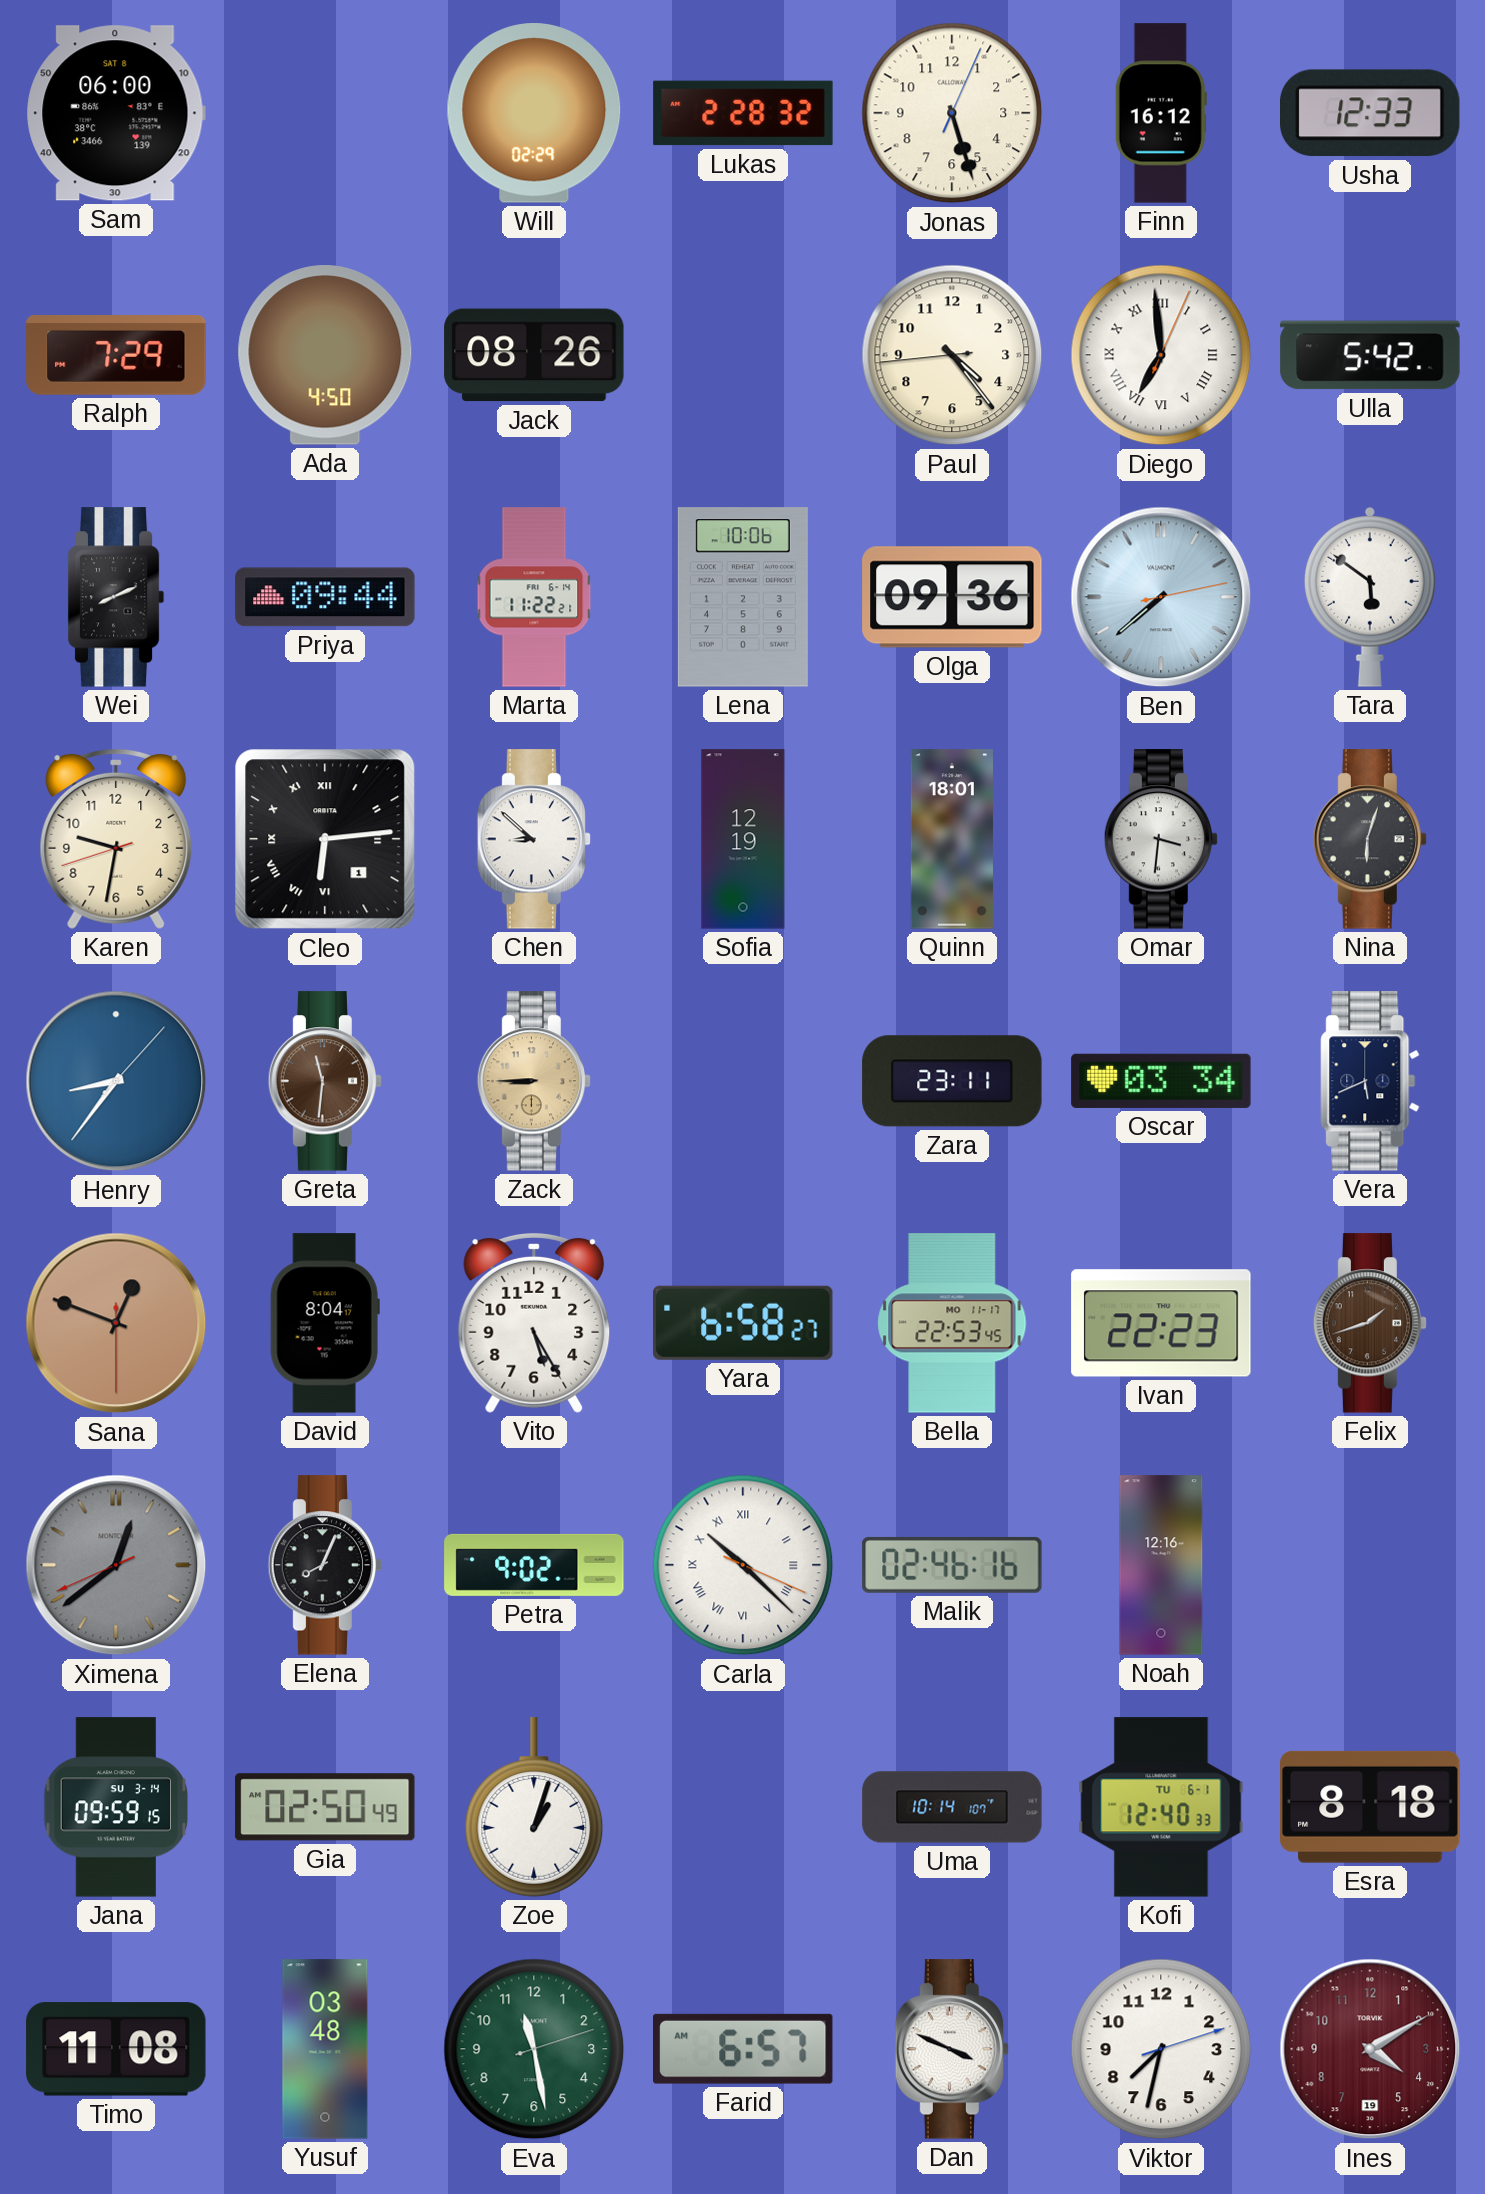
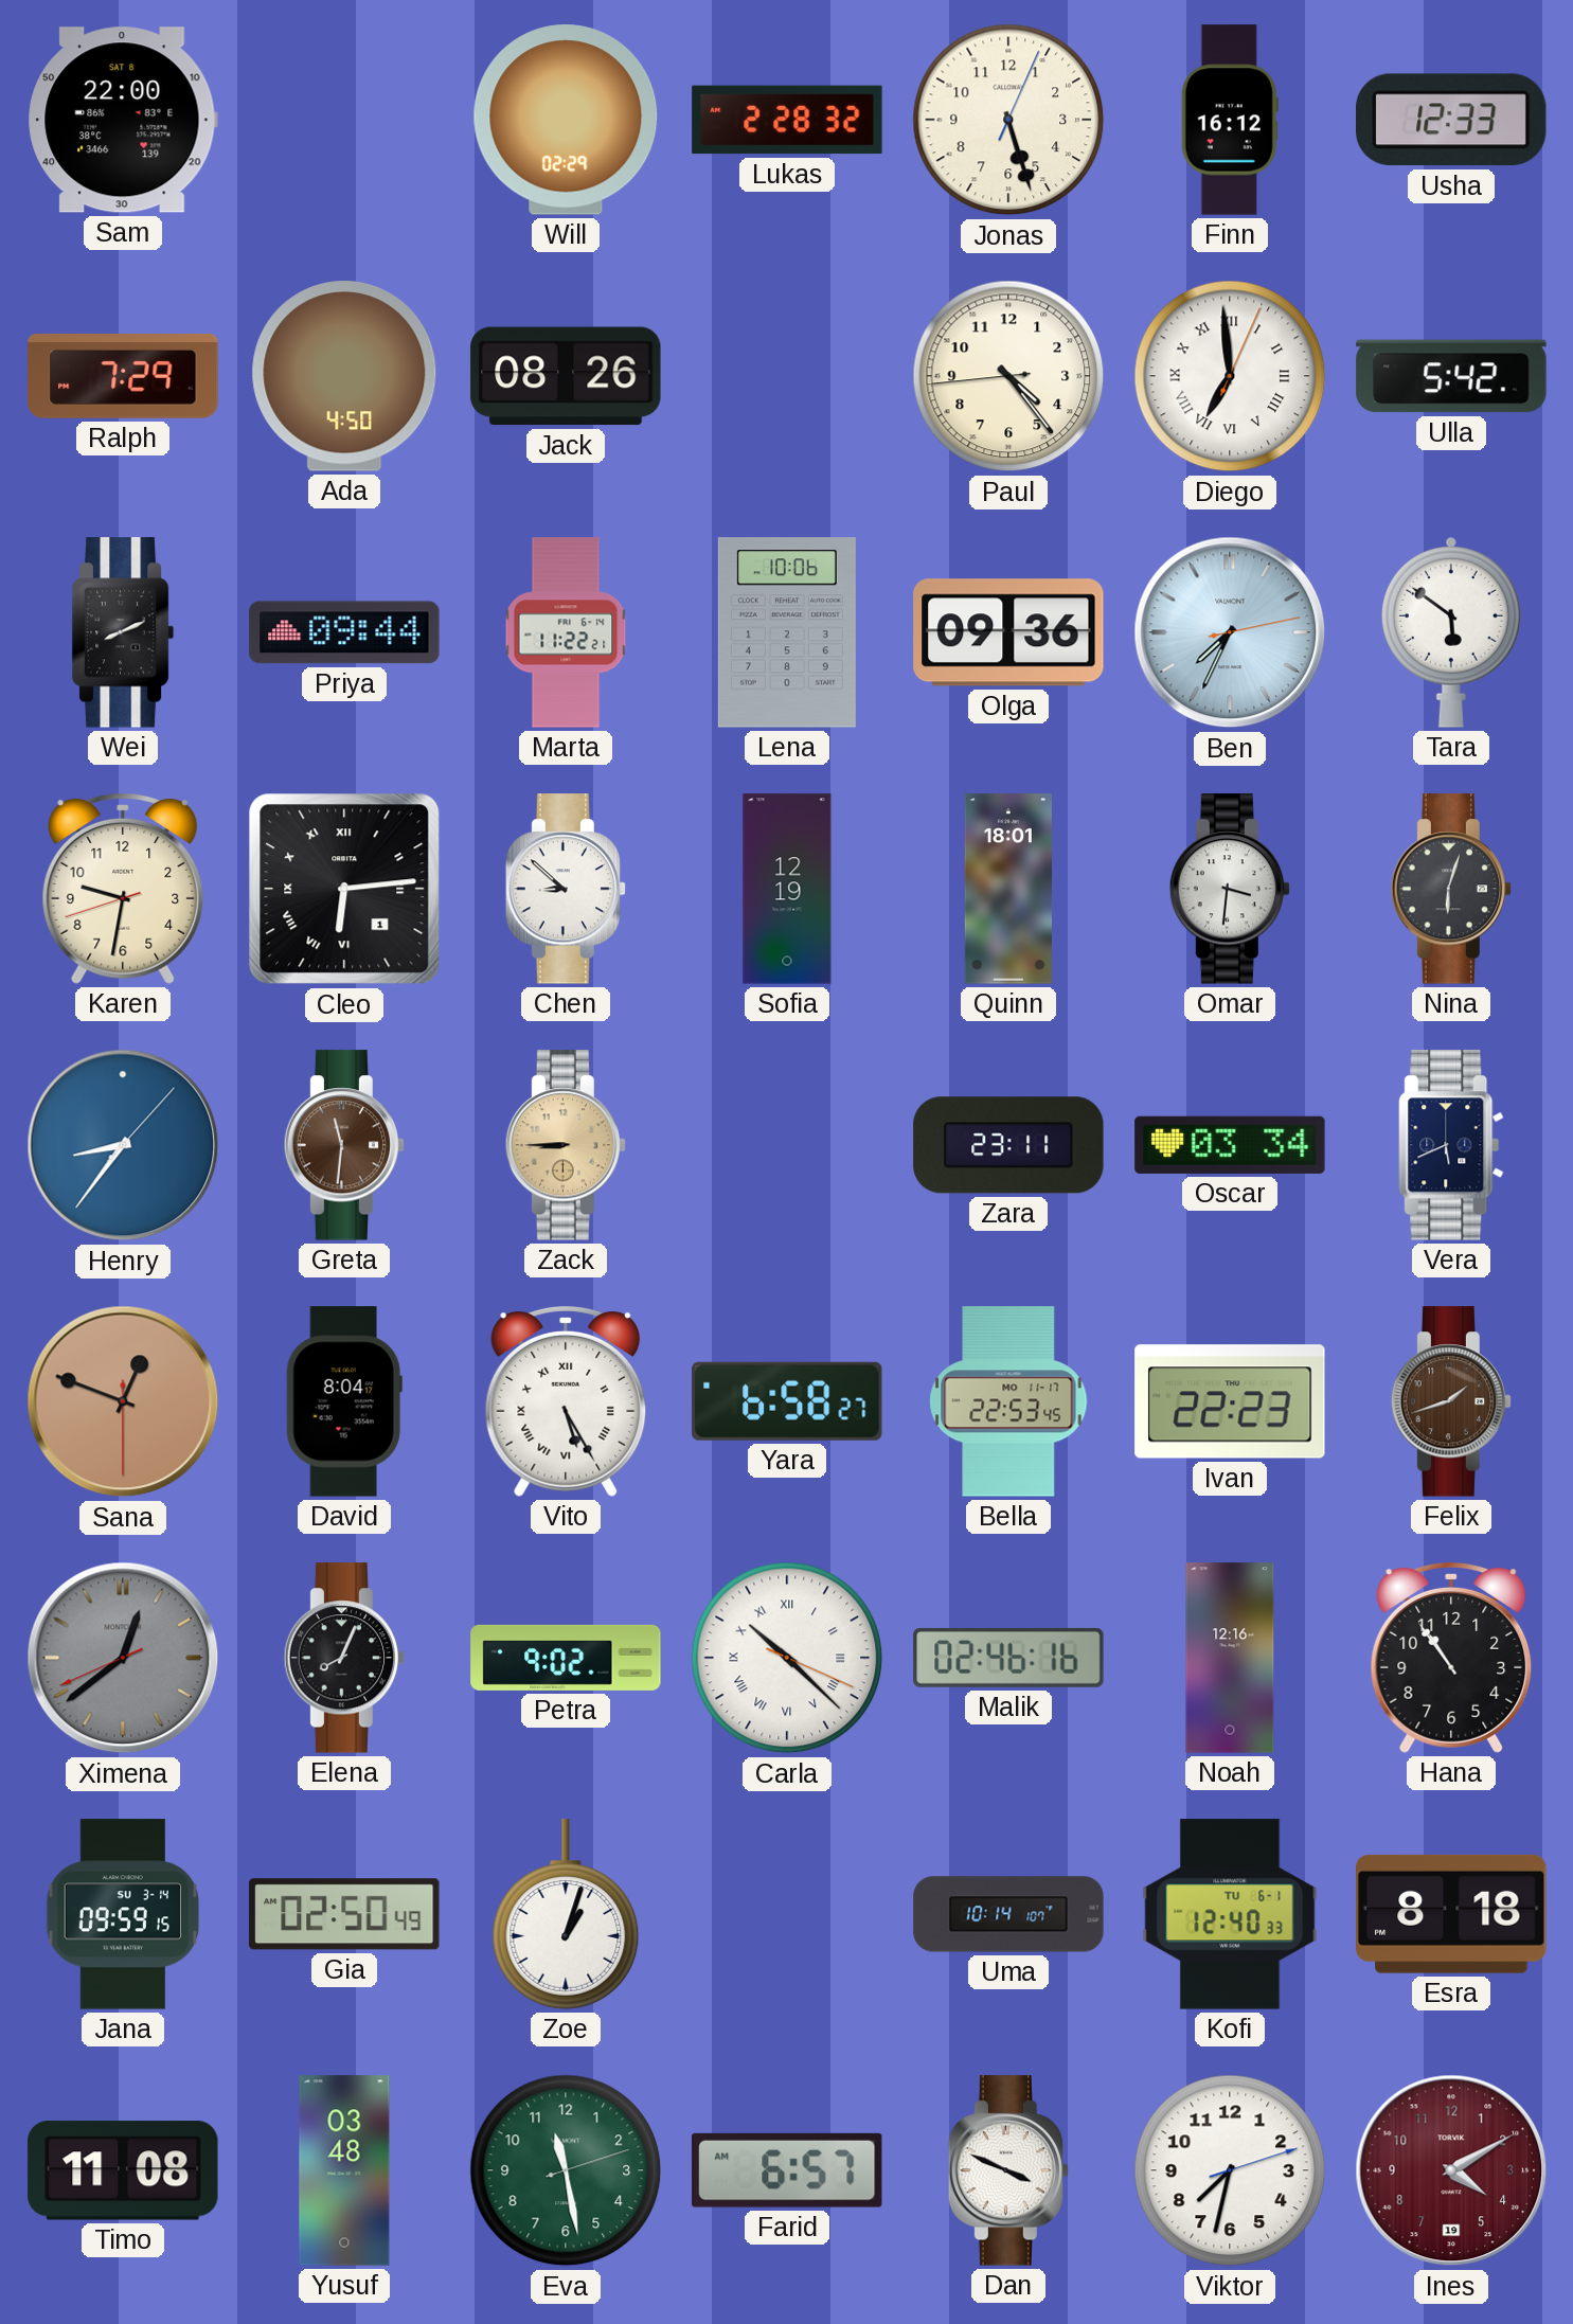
Sam: 06:00 -> 22:00 (123, 120)
Ben: 7:38 -> 7:34 (1230, 632)
Vito numerals: Arabic -> Roman (566, 1401)
Hana: none -> 10:54 (1451, 1658)
